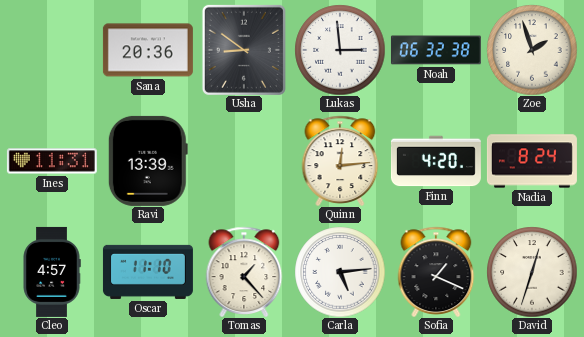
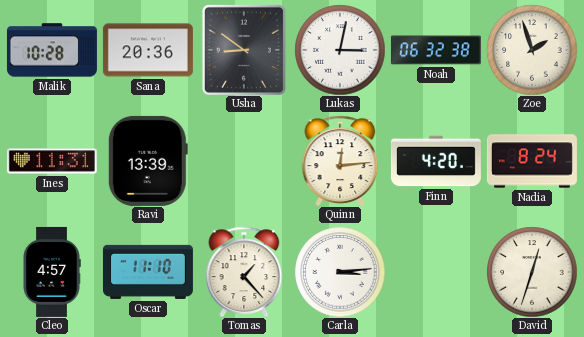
Malik: none -> 10:28 (52, 50)
Lukas: 2:59 -> 3:02 (340, 50)
Carla: 5:14 -> 3:14 (340, 272)
Sofia: 1:19 -> none (436, 272)
